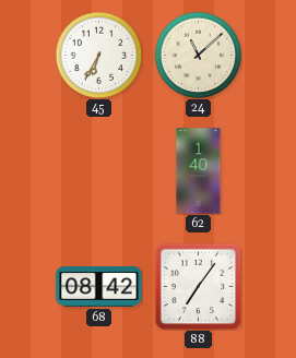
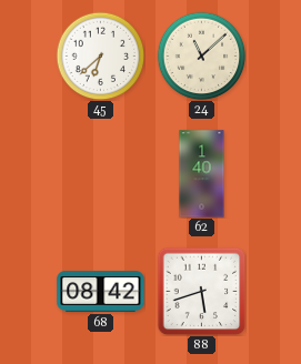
45: 6:35 -> 6:38 (100, 55)
88: 7:06 -> 5:42 (201, 291)
